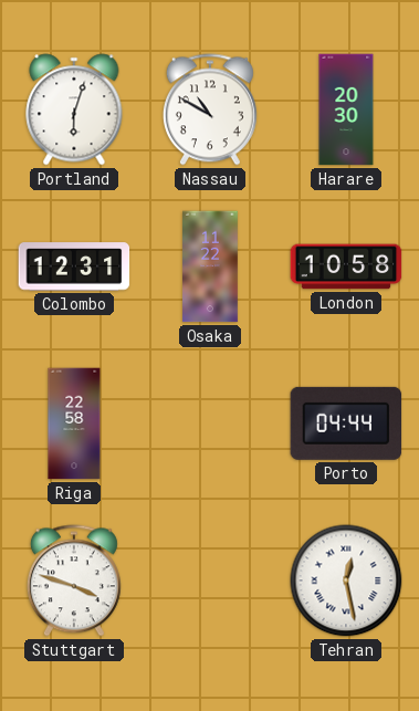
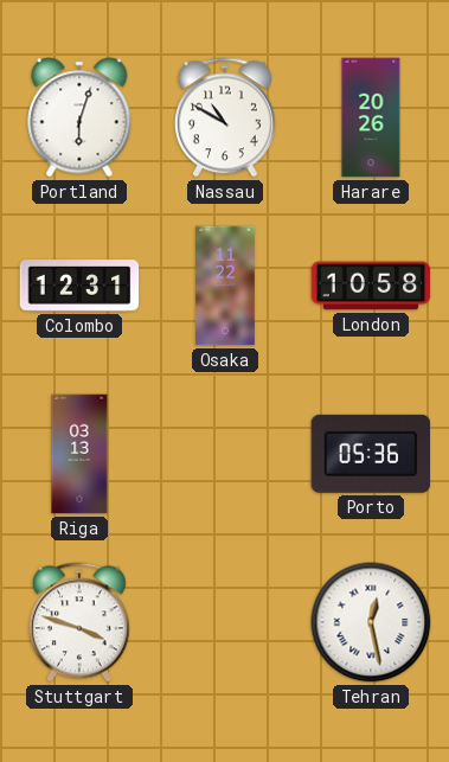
Harare: 20:30 -> 20:26 (371, 117)
Riga: 22:58 -> 03:13 (79, 454)
Porto: 04:44 -> 05:36 (371, 454)
